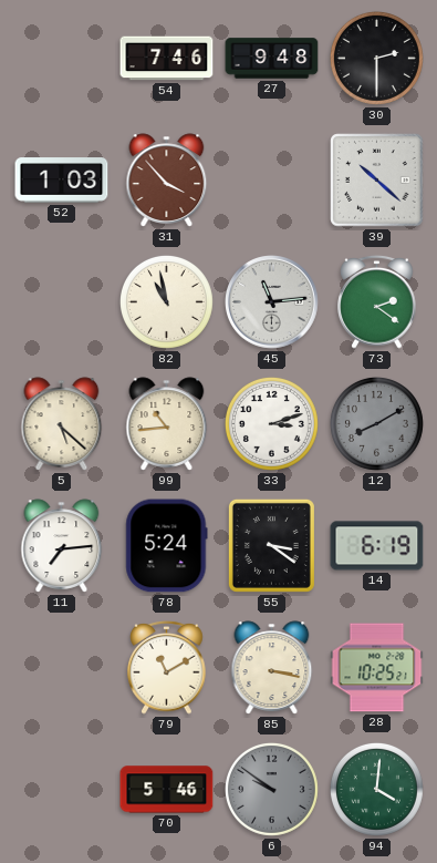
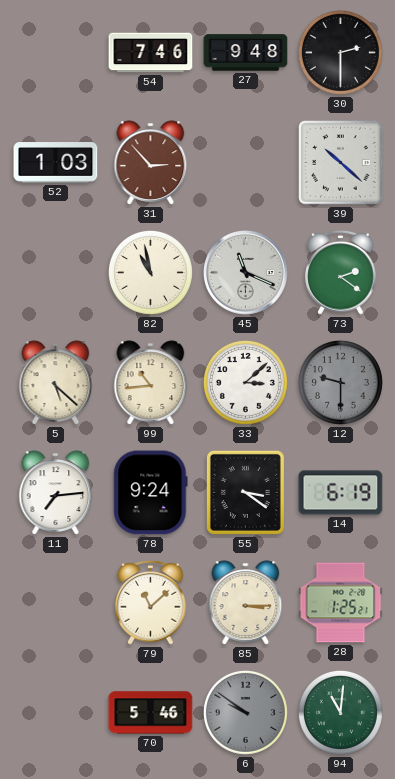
31: 3:53 -> 2:53 (151, 163)
45: 11:14 -> 11:19 (246, 273)
33: 3:12 -> 3:08 (245, 382)
12: 8:10 -> 9:30 (340, 382)
78: 5:24 -> 9:24 (151, 493)
79: 11:10 -> 11:08 (151, 602)
85: 3:17 -> 3:15 (246, 603)
28: 10:25 -> 1:25 (341, 603)
94: 4:01 -> 11:01 (340, 712)
